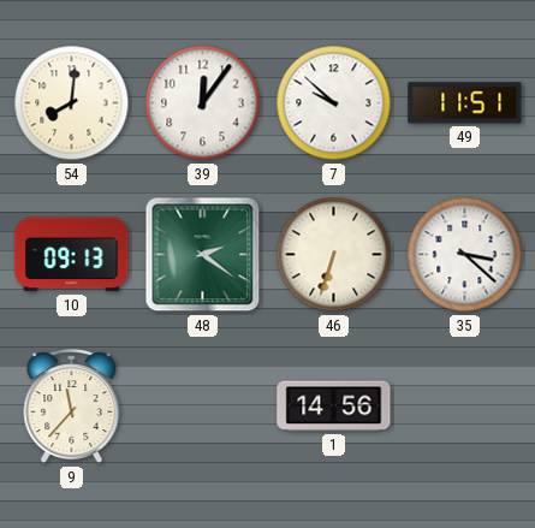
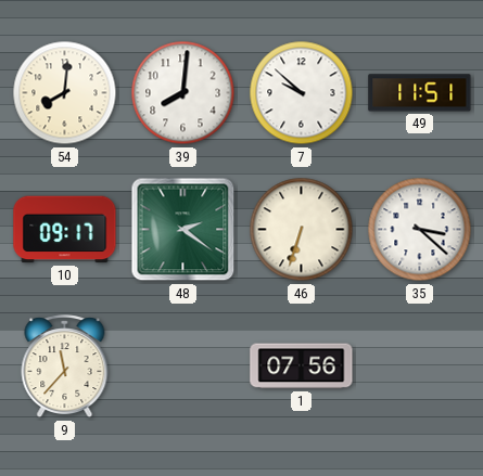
39: 12:06 -> 8:01 (183, 93)
10: 09:13 -> 09:17 (65, 230)
1: 14:56 -> 07:56 (302, 366)
